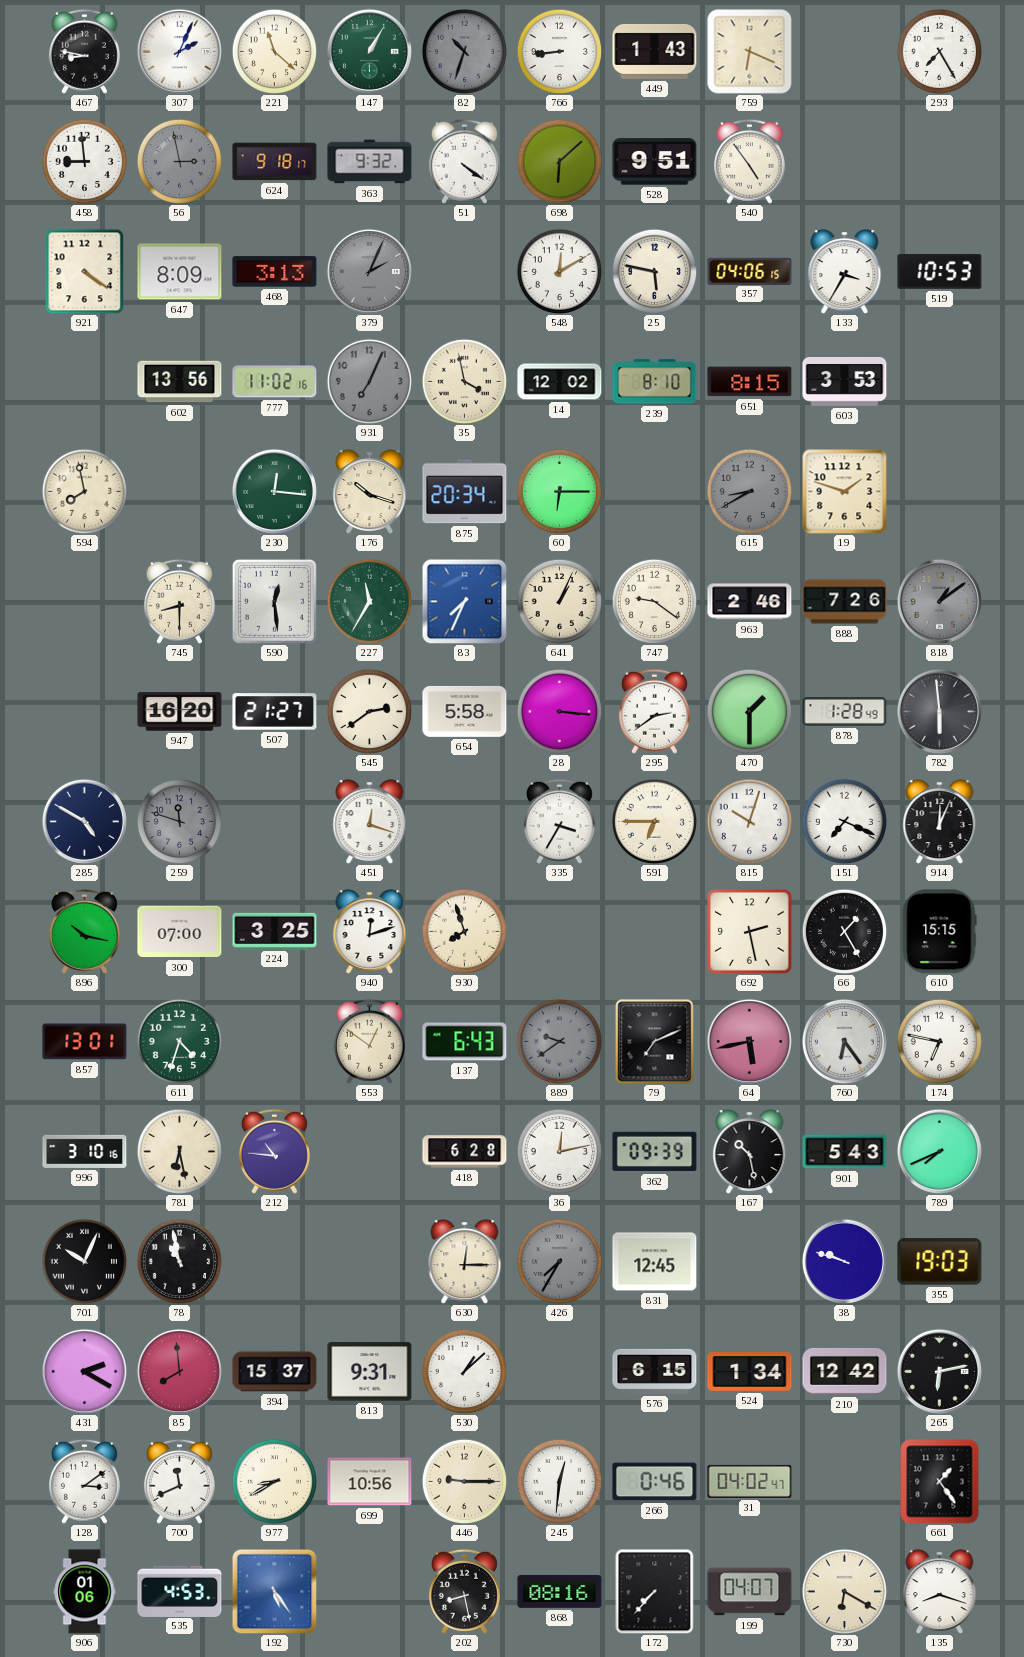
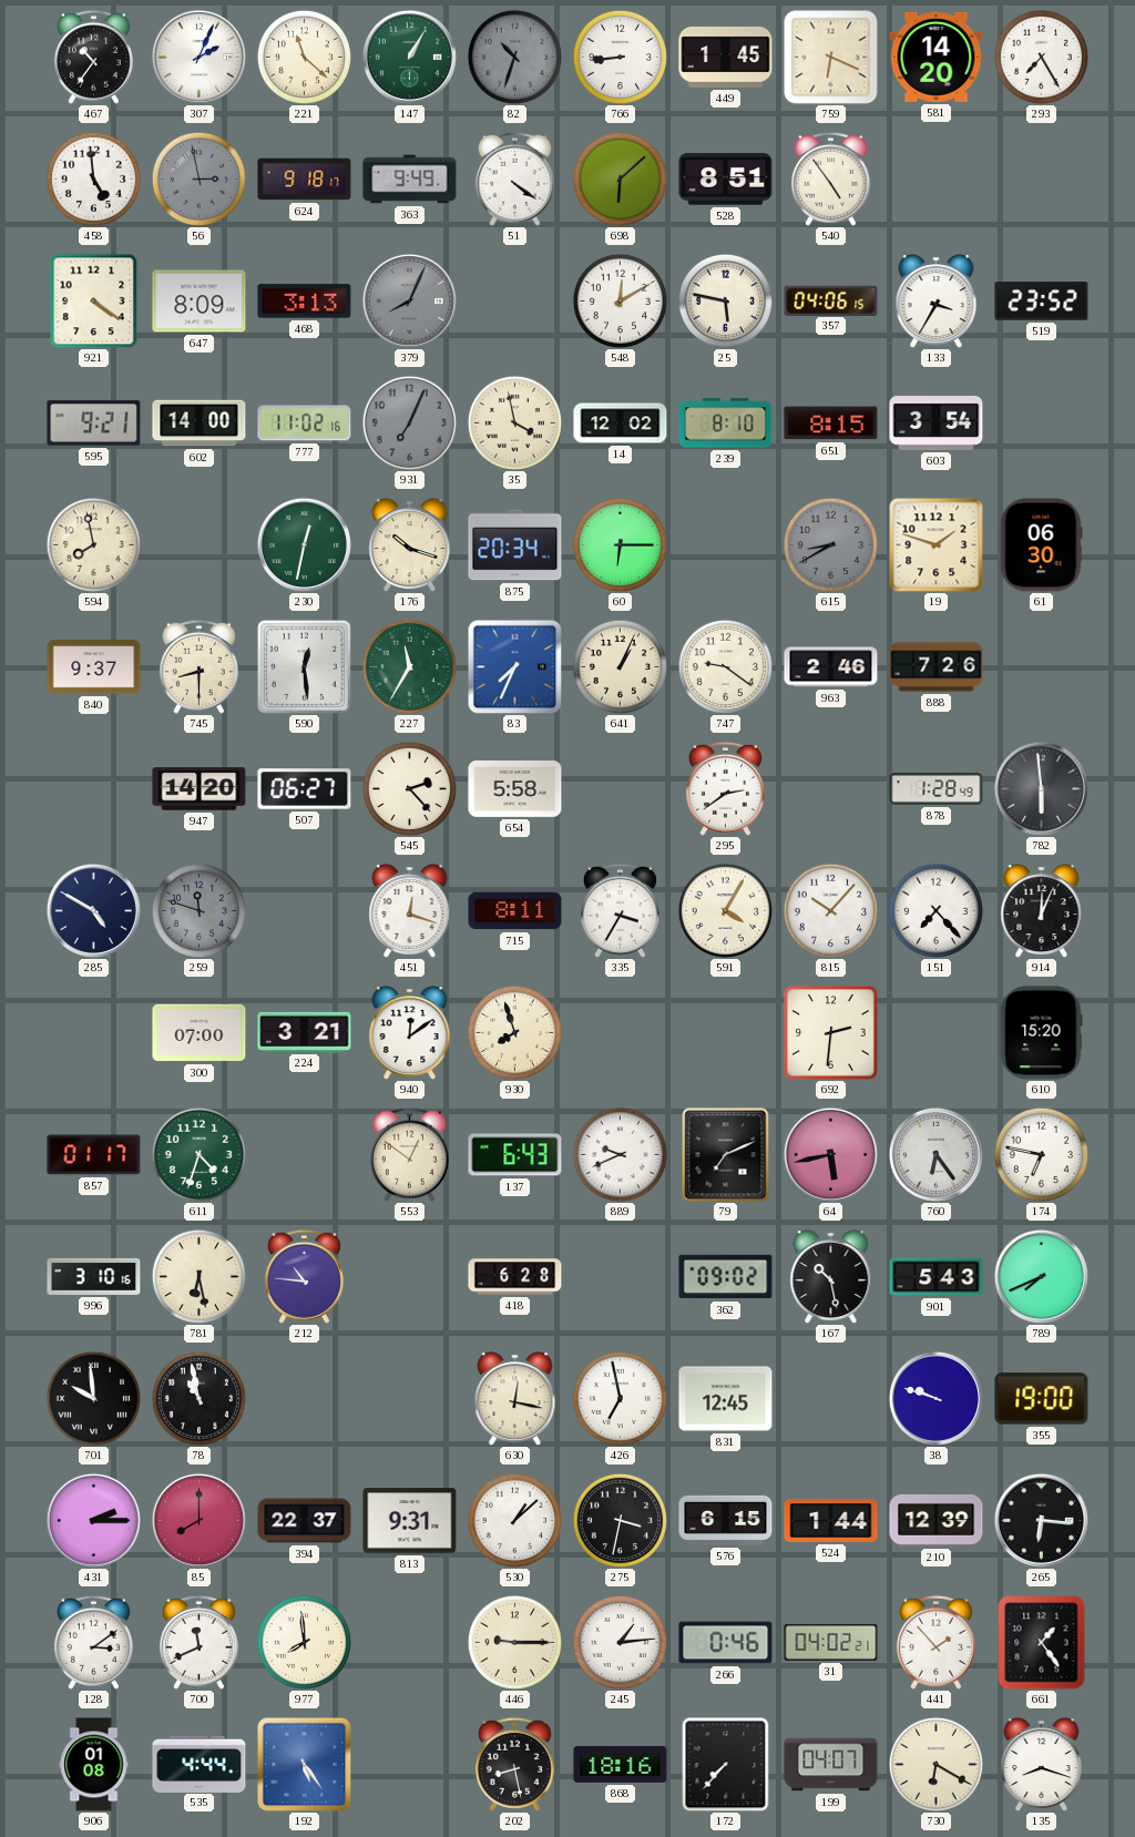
467: 8:47 -> 10:36 (93, 57)
449: 1:43 -> 1:45 (726, 57)
581: none -> 14:20 (937, 57)
458: 8:59 -> 4:59 (93, 178)
363: 9:32 -> 9:49 (410, 180)
528: 9:51 -> 8:51 (726, 180)
379: 2:04 -> 8:04 (409, 300)
519: 10:53 -> 23:52 (1042, 302)
595: none -> 9:21 (94, 423)
602: 13:56 -> 14:00 (200, 423)
603: 3:53 -> 3:54 (937, 423)
230: 12:16 -> 12:32 (304, 544)
61: none -> 06:30 (1042, 545)
840: none -> 9:37 (94, 667)
818: 1:09 -> none (939, 601)
947: 16:20 -> 14:20 (200, 789)
507: 21:27 -> 06:27 (305, 789)
545: 2:39 -> 2:23 (409, 788)
28: 3:16 -> none (559, 711)
470: 1:30 -> none (749, 711)
715: none -> 8:11 (515, 911)
591: 6:45 -> 4:05 (725, 910)
815: 10:03 -> 10:07 (830, 910)
151: 7:19 -> 7:23 (935, 910)
896: 10:17 -> none (84, 931)
224: 3:25 -> 3:21 (305, 1032)
940: 12:12 -> 12:09 (410, 1033)
692: 2:28 -> 2:31 (831, 1033)
66: 1:25 -> none (844, 931)
610: 15:15 -> 15:20 (1042, 1033)
857: 13:01 -> 01:17 (94, 1155)
889: 9:39 -> 9:41 (620, 1154)
889 dial: grey -> white (620, 1154)
36: 12:13 -> none (559, 1151)
362: 09:39 -> 09:02 (726, 1277)
701: 10:04 -> 9:59 (93, 1398)
630: 12:15 -> 12:17 (515, 1399)
426: 7:35 -> 6:58 (620, 1398)
426 dial: grey -> white (620, 1398)
355: 19:03 -> 19:00 (1042, 1399)
431: 2:20 -> 2:15 (93, 1520)
85: 7:59 -> 8:00 (198, 1520)
394: 15:37 -> 22:37 (305, 1521)
275: none -> 3:32 (620, 1520)
524: 1:34 -> 1:44 (831, 1521)
210: 12:42 -> 12:39 (937, 1520)
265: 6:13 -> 6:16 (1041, 1520)
977: 8:40 -> 7:59 (304, 1642)
699: 10:56 -> none (370, 1482)
245: 12:31 -> 1:14 (620, 1642)
31: 04:02:47 -> 04:02:21 (831, 1642)
441: none -> 1:53 (935, 1642)
906: 01:06 -> 01:08 (94, 1765)
535: 4:53 -> 4:44 (200, 1764)
868: 08:16 -> 18:16 (621, 1764)
